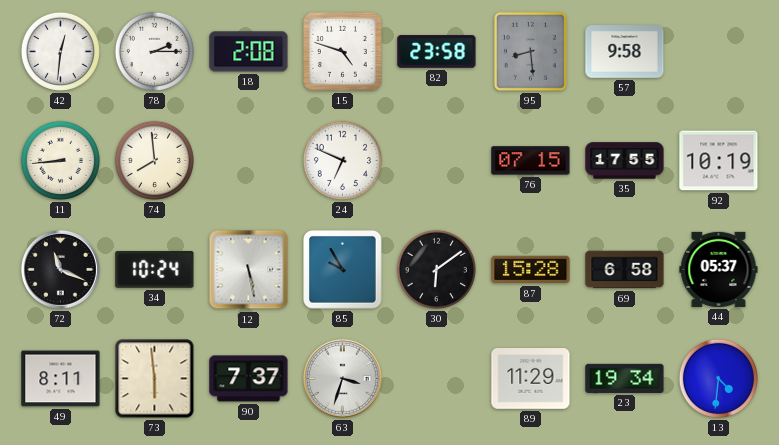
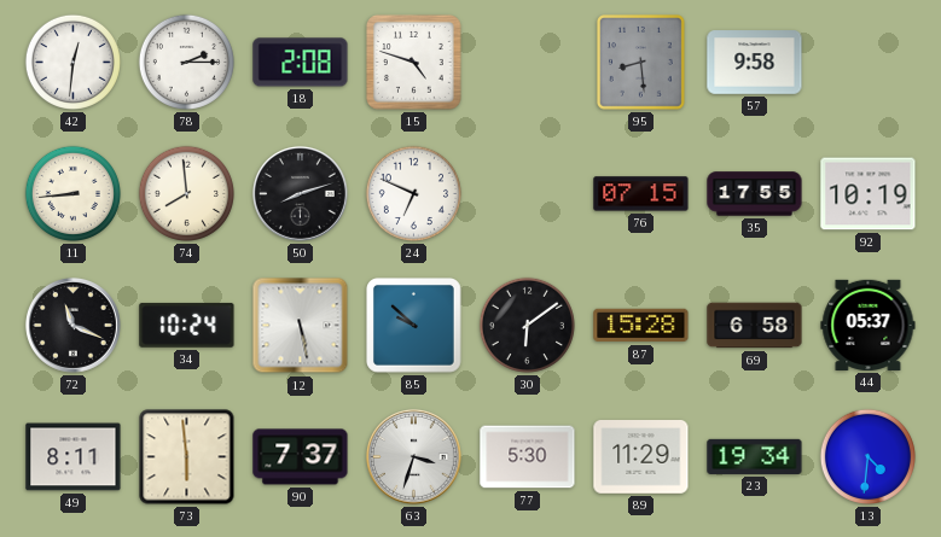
82: 23:58 -> none (437, 52)
50: none -> 8:12 (300, 193)
85: 9:55 -> 9:52 (414, 326)
77: none -> 5:30 (528, 457)
